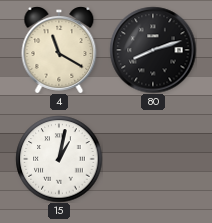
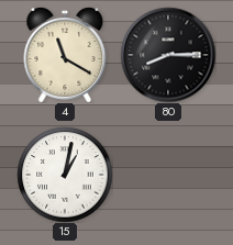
80: 8:12 -> 8:15 (168, 55)
